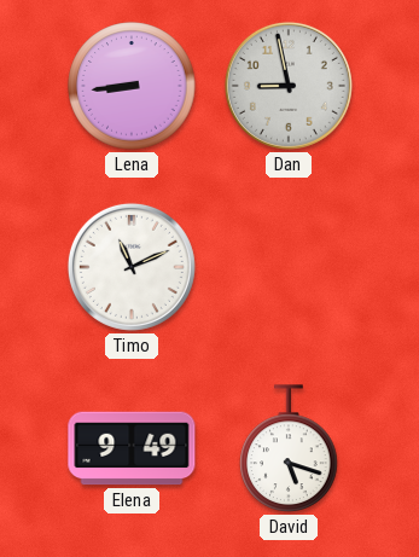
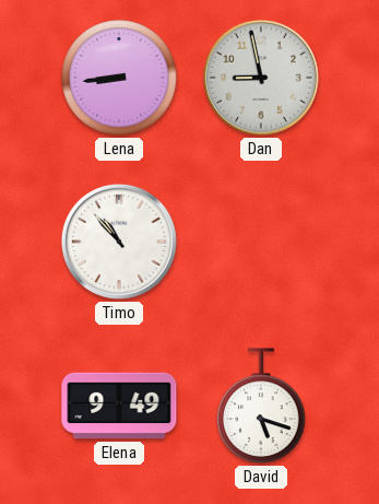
Timo: 11:11 -> 10:53 (119, 242)
